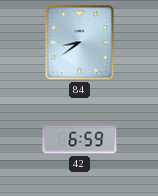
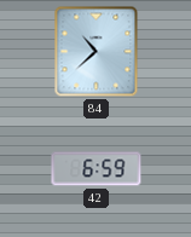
84: 8:39 -> 10:38 (97, 52)
